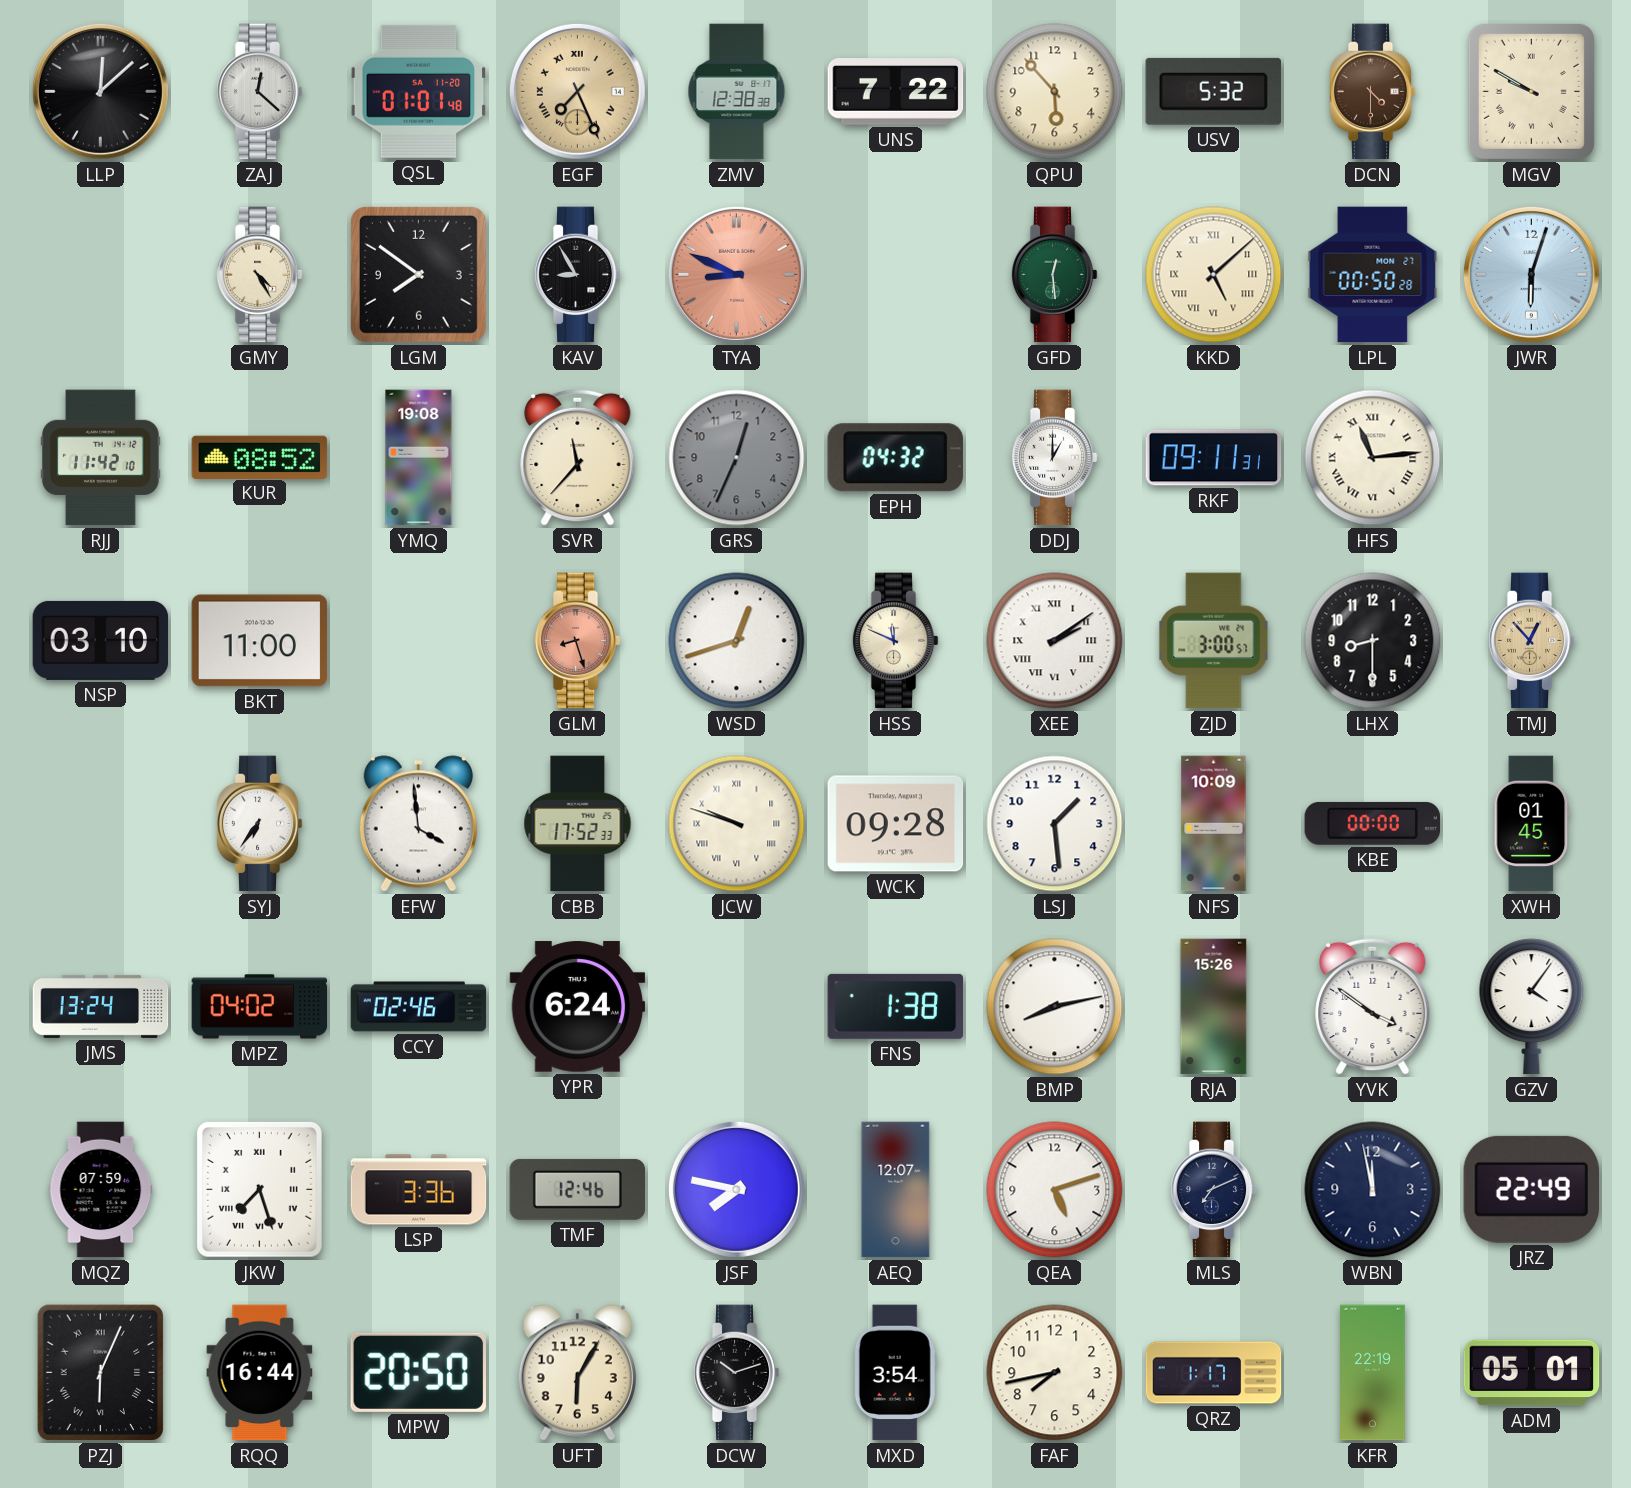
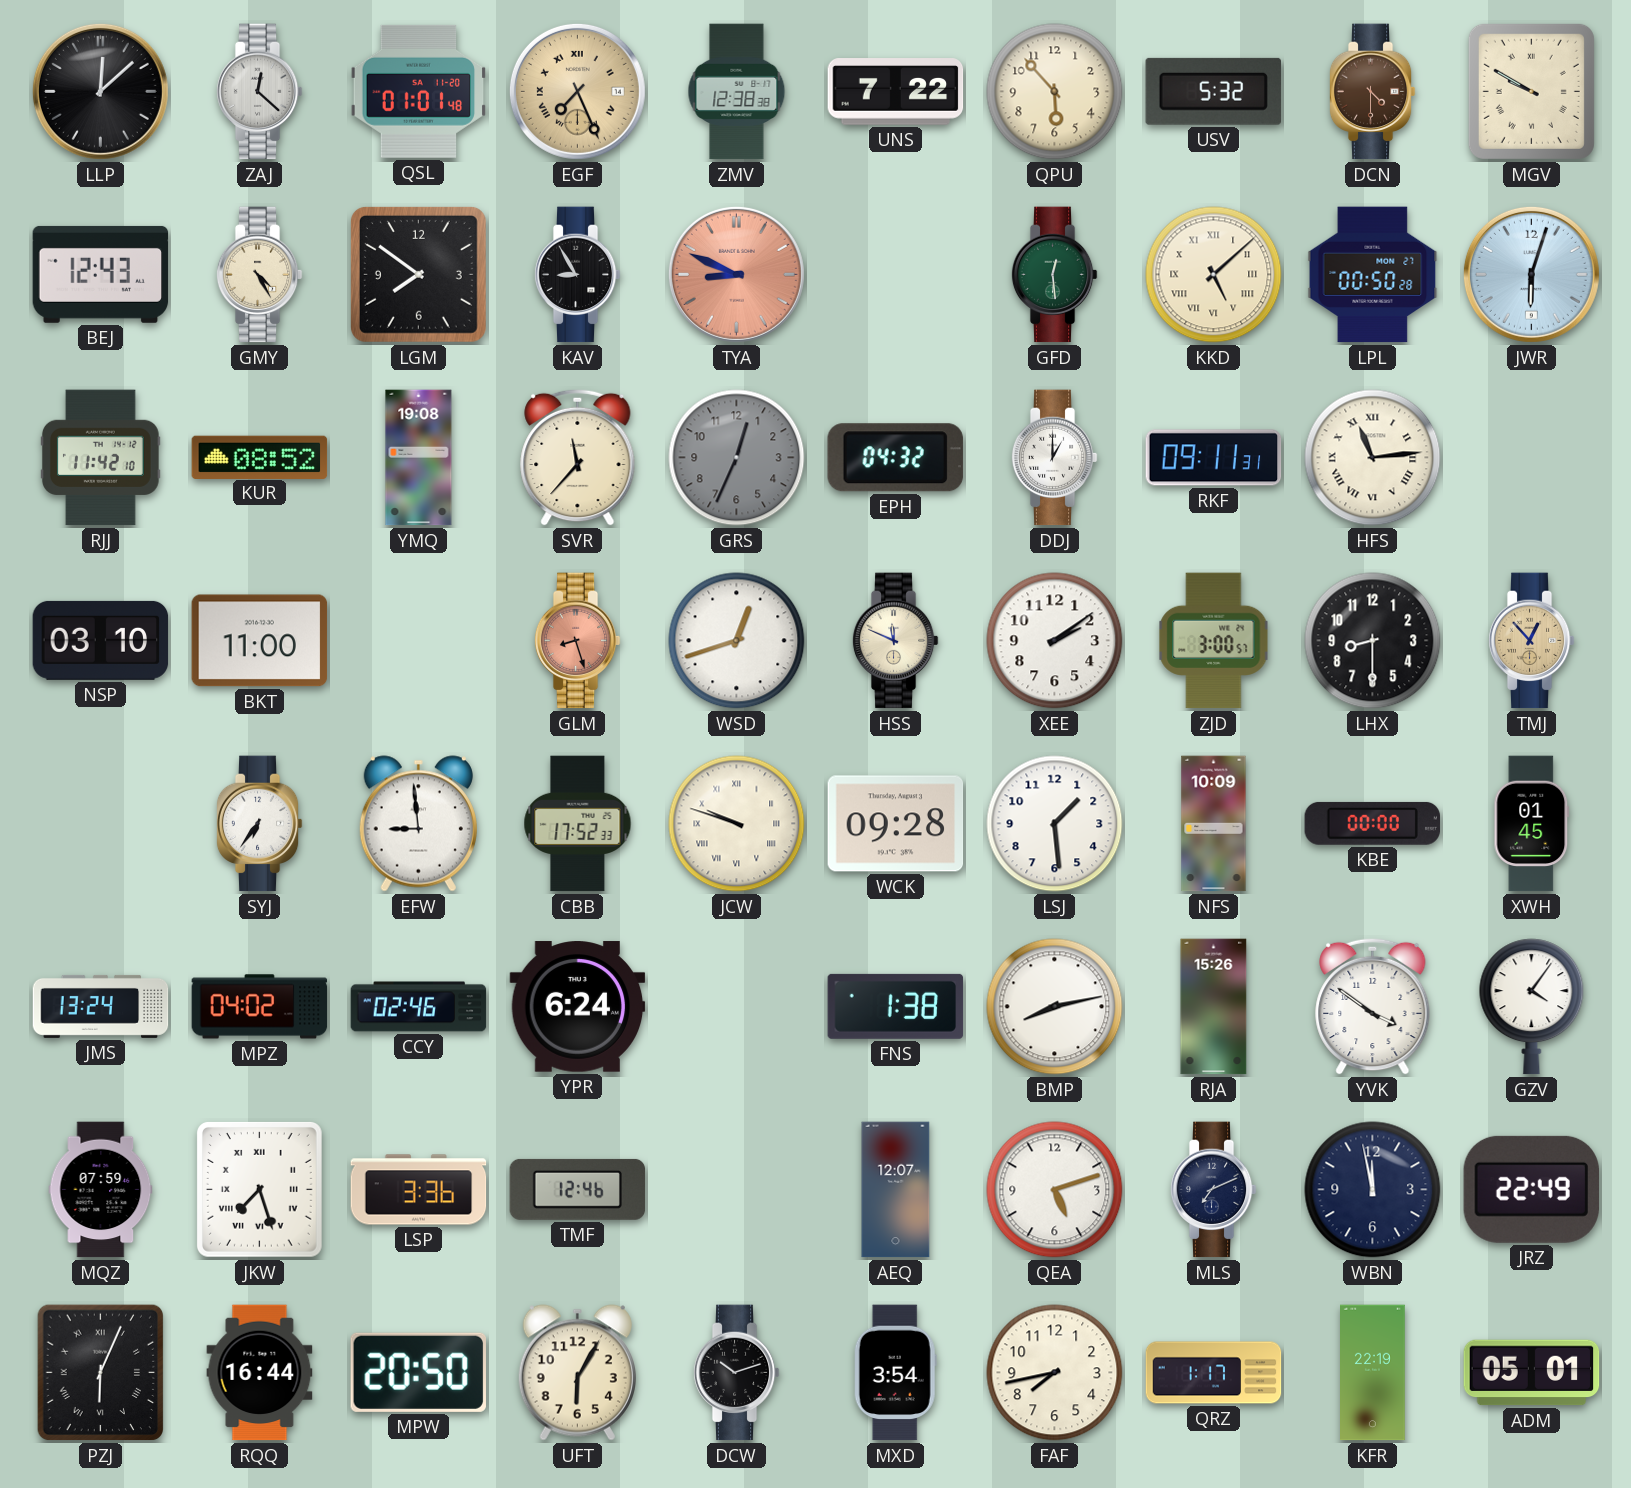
BEJ: none -> 12:43 (101, 274)
XEE numerals: Roman -> Arabic (1055, 641)
EFW: 3:59 -> 8:59 (418, 824)
JSF: 7:47 -> none (736, 1189)
